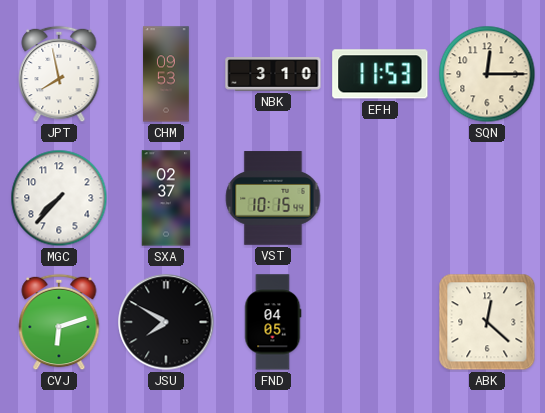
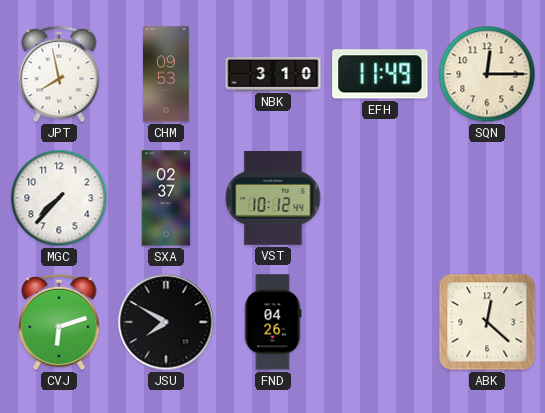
EFH: 11:53 -> 11:49 (380, 74)
VST: 10:15 -> 10:12 (273, 198)
FND: 04:05 -> 04:26 (273, 322)
